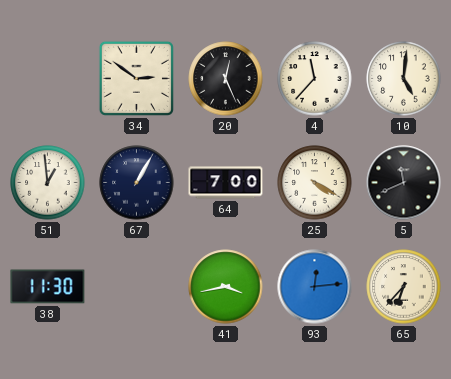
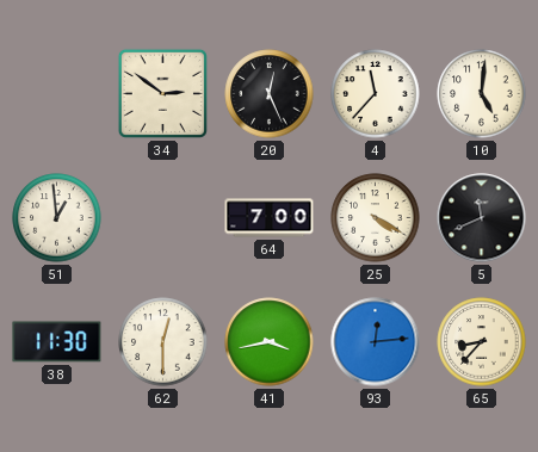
67: 1:05 -> none (137, 183)
62: none -> 12:30 (163, 342)
65: 6:37 -> 8:37 (482, 342)
